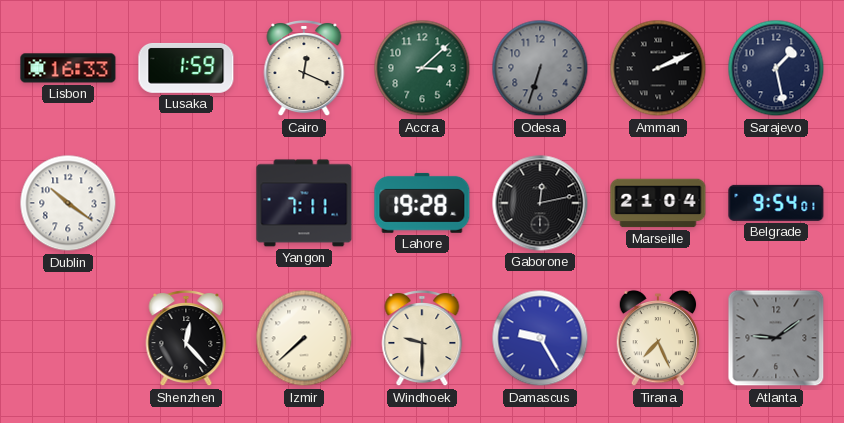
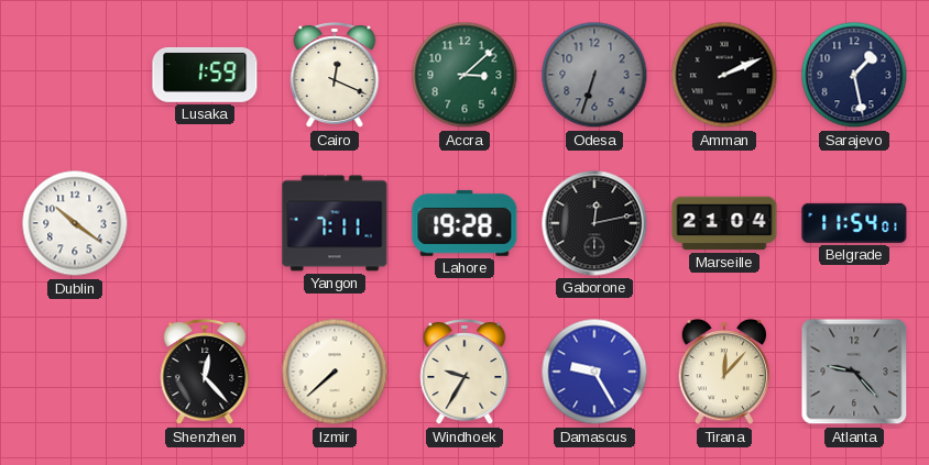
Lisbon: 16:33 -> none (68, 68)
Belgrade: 9:54 -> 11:54 (854, 223)
Windhoek: 9:30 -> 9:35 (465, 373)
Tirana: 7:26 -> 12:07 (724, 372)
Atlanta: 9:09 -> 9:23 (854, 372)
